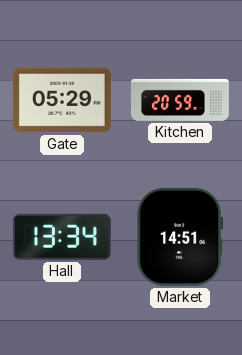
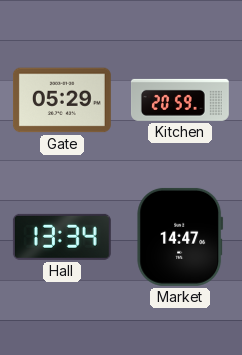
Market: 14:51 -> 14:47 (180, 237)
